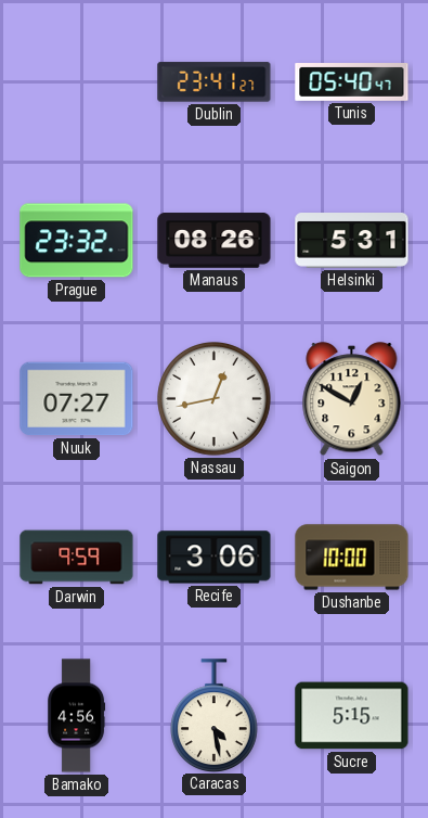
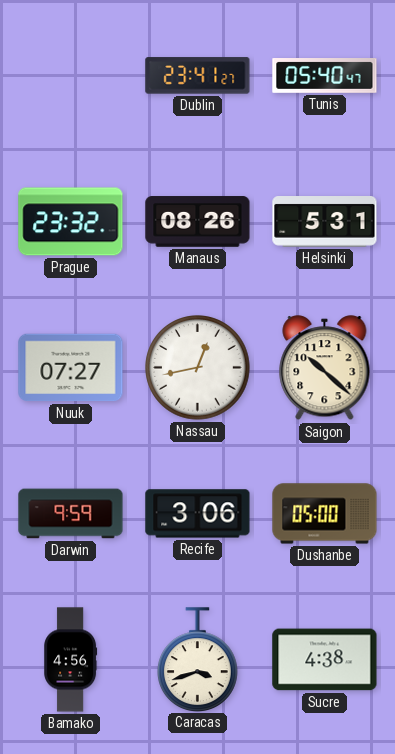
Saigon: 12:50 -> 10:22 (325, 368)
Dushanbe: 10:00 -> 05:00 (325, 514)
Caracas: 4:28 -> 3:42 (198, 659)
Sucre: 5:15 -> 4:38 (325, 660)
